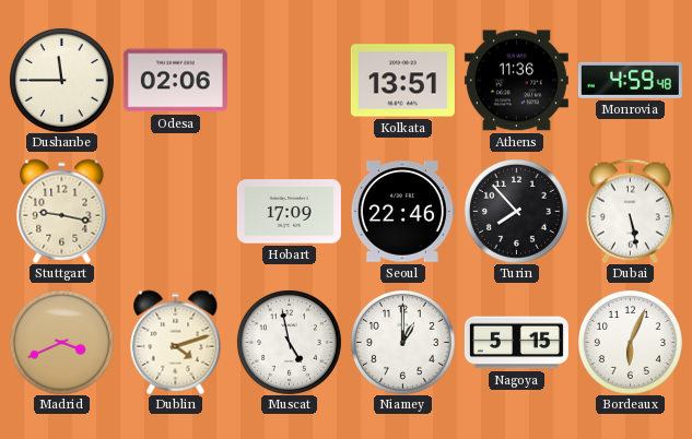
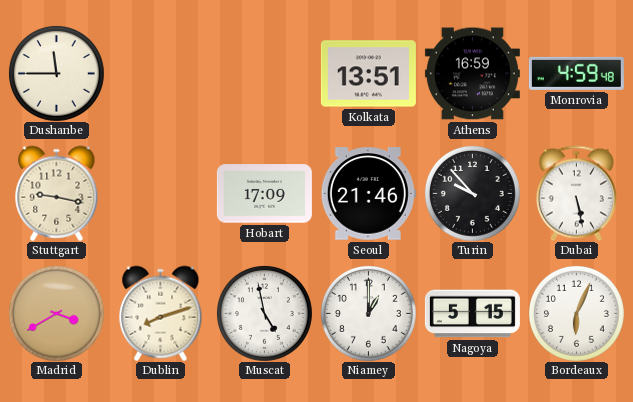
Odesa: 02:06 -> none (175, 81)
Athens: 11:36 -> 16:59 (472, 74)
Seoul: 22:46 -> 21:46 (368, 194)
Turin: 7:53 -> 9:53 (472, 193)
Madrid: 3:41 -> 3:40 (56, 313)
Dublin: 4:12 -> 8:12 (161, 313)
